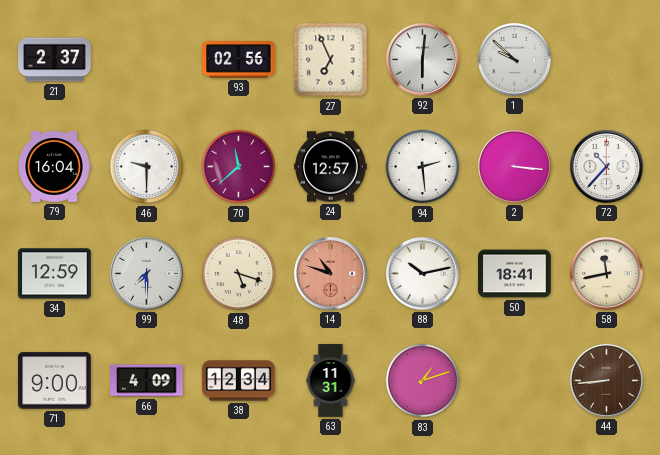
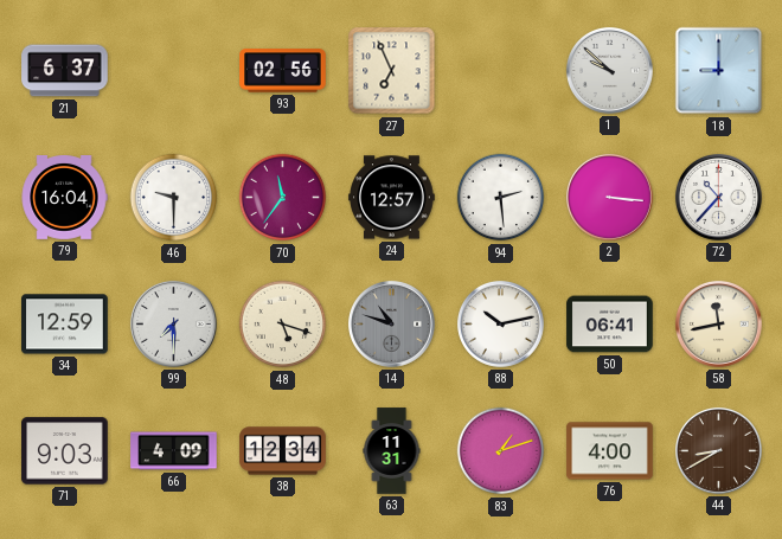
21: 2:37 -> 6:37 (65, 71)
92: 6:01 -> none (422, 59)
18: none -> 9:00 (719, 71)
70: 11:38 -> 11:36 (283, 198)
14 dial: salmon -> grey (391, 323)
50: 18:41 -> 06:41 (610, 325)
71: 9:00 -> 9:03 (65, 451)
76: none -> 4:00 (610, 451)
44: 8:44 -> 8:40 (718, 450)
